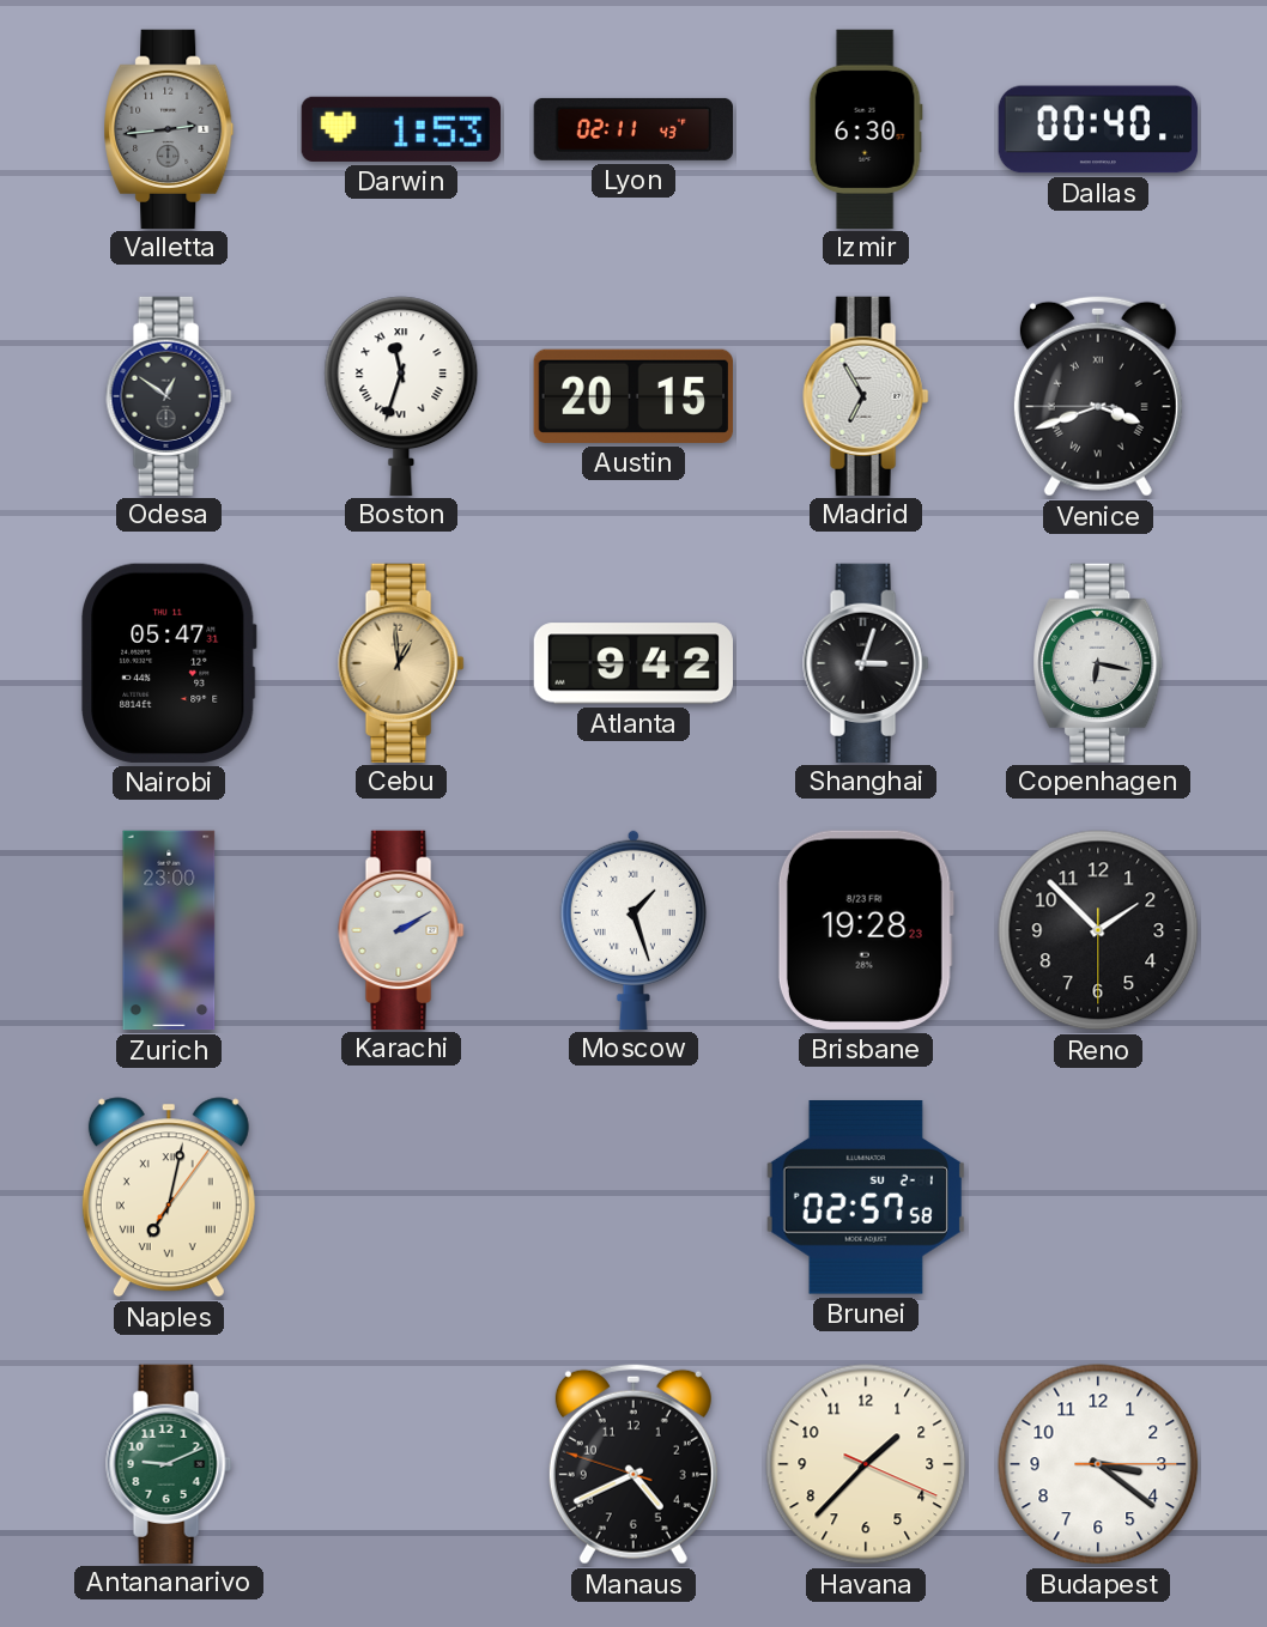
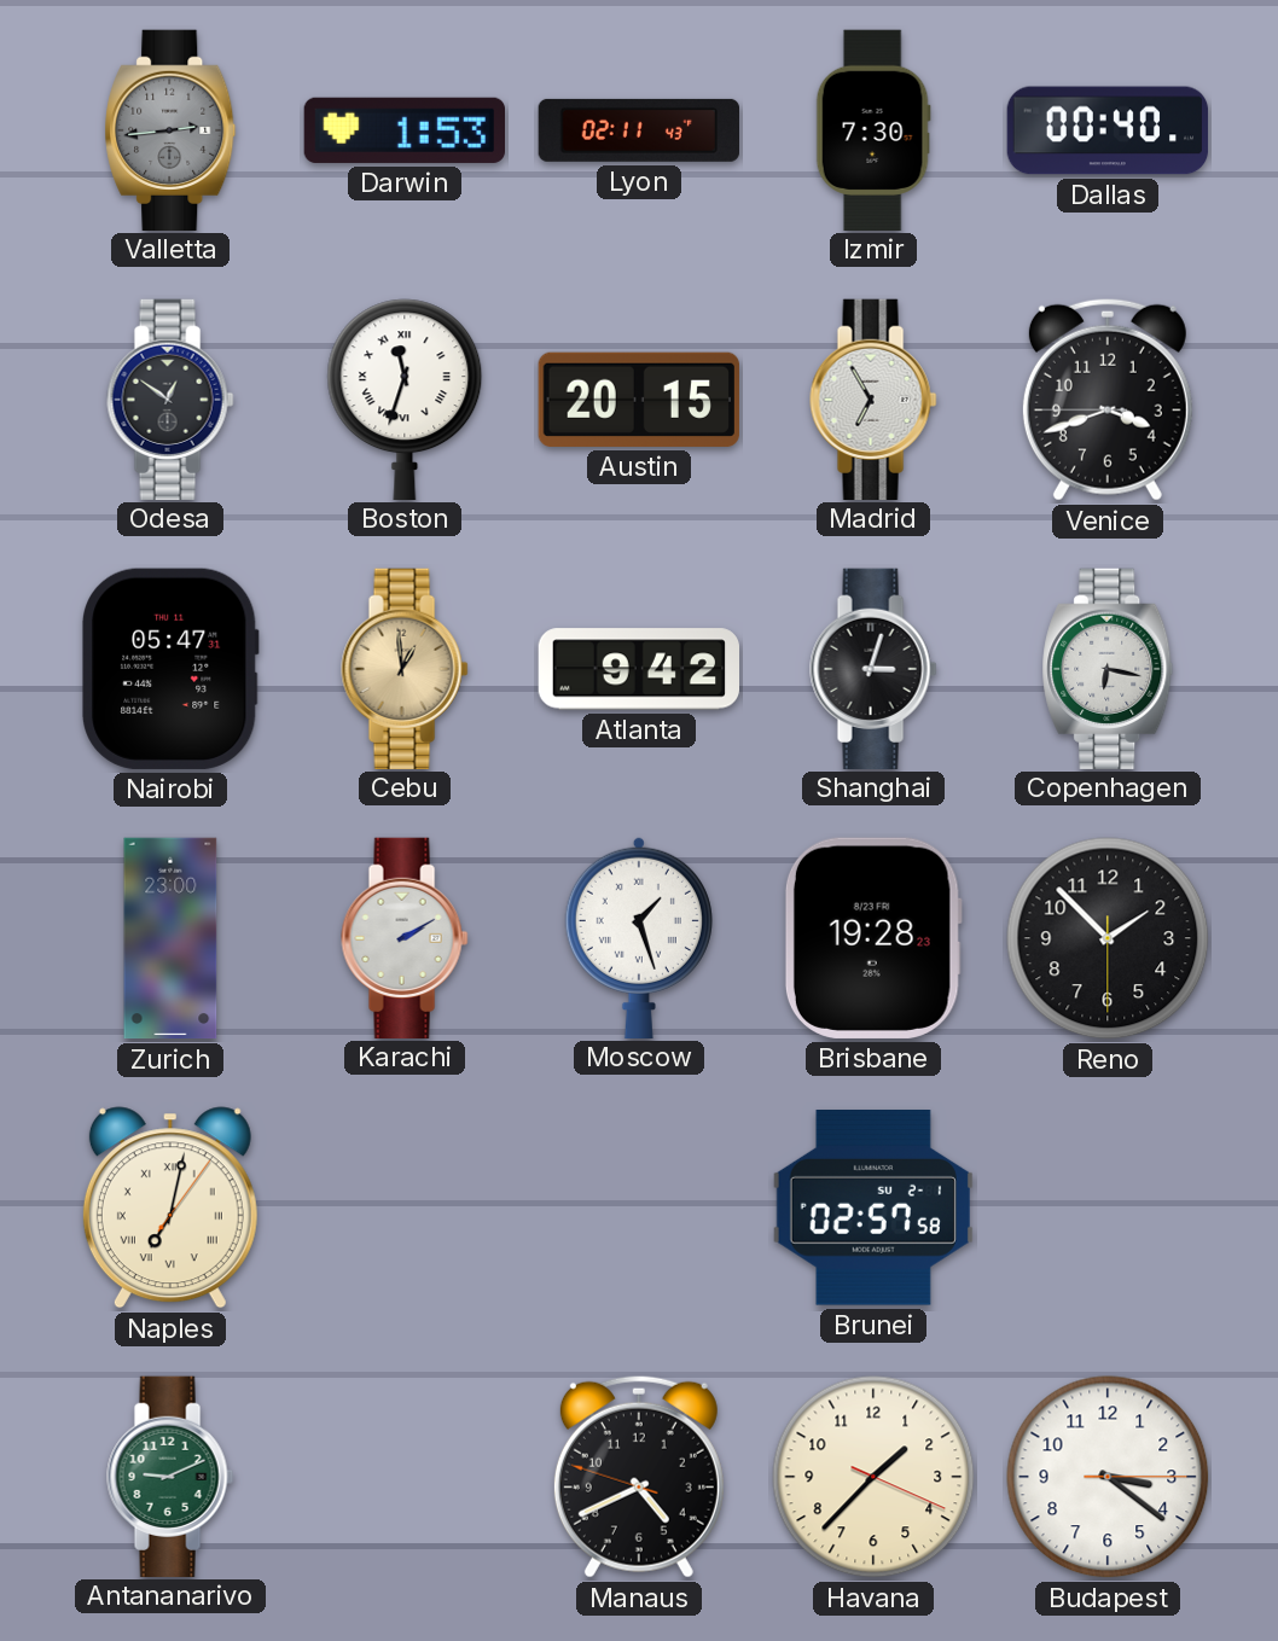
Izmir: 6:30 -> 7:30 (873, 129)
Venice numerals: Roman -> Arabic (1108, 400)
